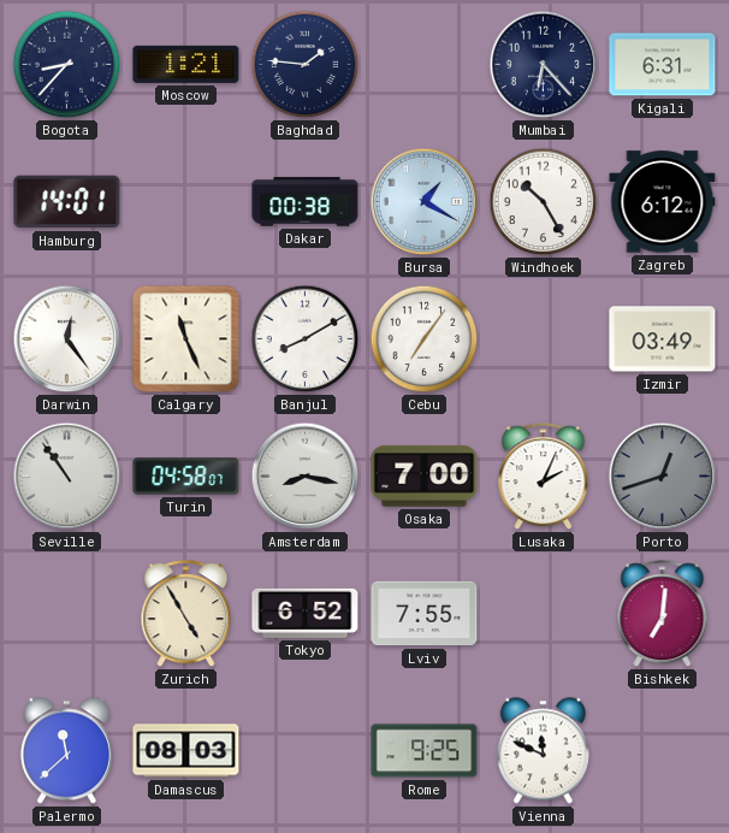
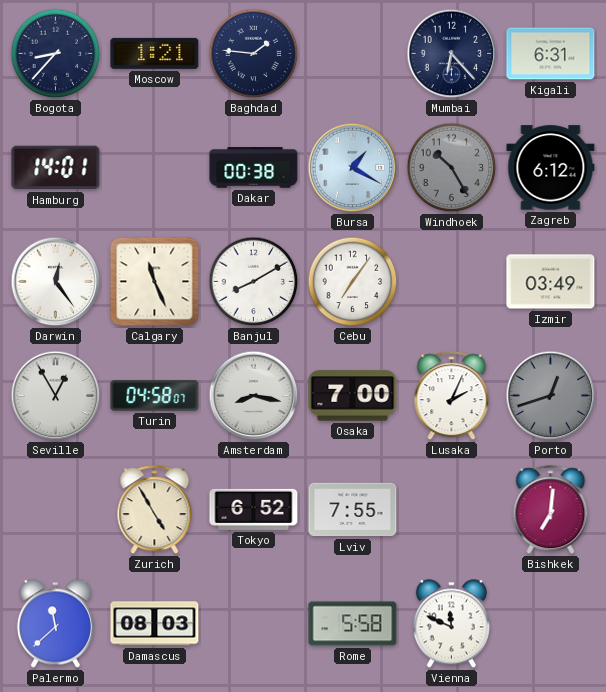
Windhoek dial: white -> grey (452, 168)
Seville: 10:54 -> 12:55 (56, 396)
Rome: 9:25 -> 5:58 (353, 624)
